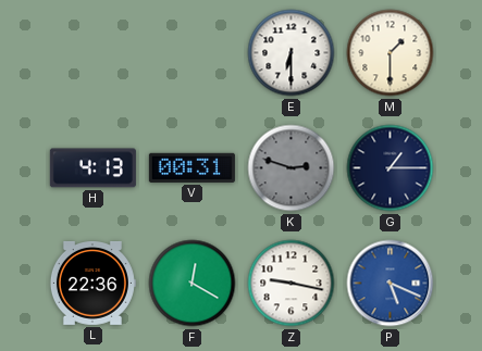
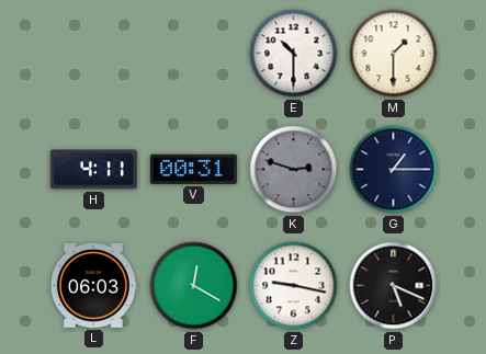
E: 6:30 -> 10:30 (294, 54)
H: 4:13 -> 4:11 (93, 170)
L: 22:36 -> 06:03 (93, 285)
P dial: blue -> black (394, 286)
